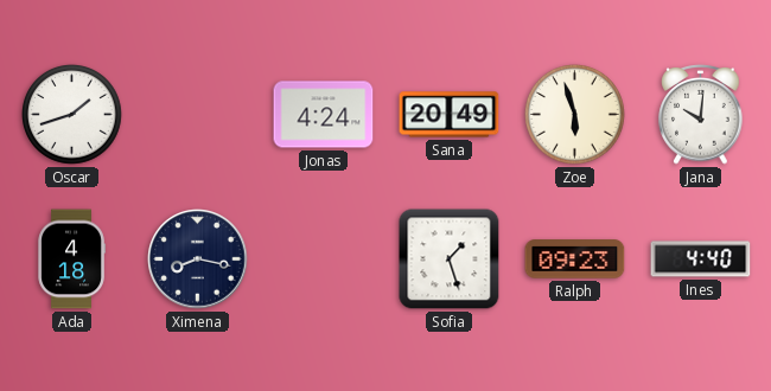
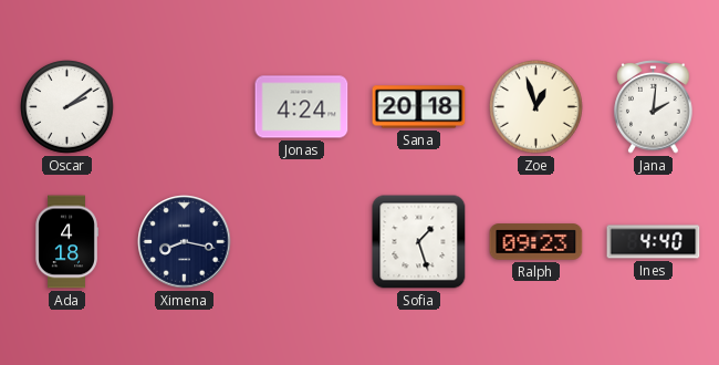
Oscar: 1:42 -> 2:09 (67, 107)
Sana: 20:49 -> 20:18 (419, 107)
Zoe: 5:57 -> 12:57 (536, 107)
Jana: 10:01 -> 2:01 (654, 107)
